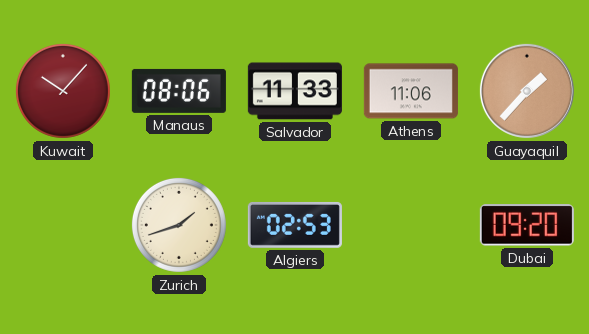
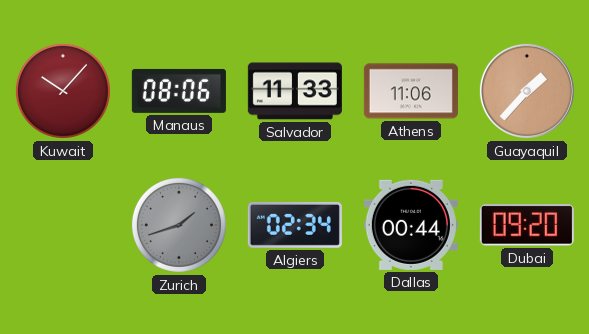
Zurich dial: cream -> grey (179, 225)
Algiers: 02:53 -> 02:34 (295, 225)
Dallas: none -> 00:44 (411, 225)
